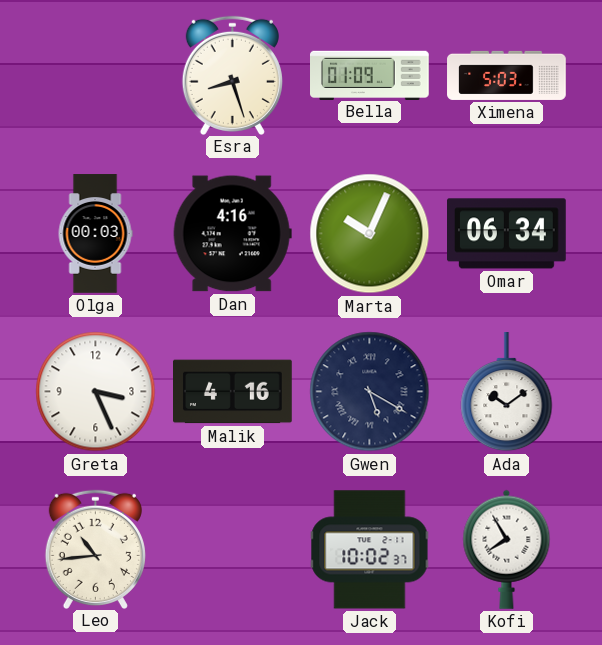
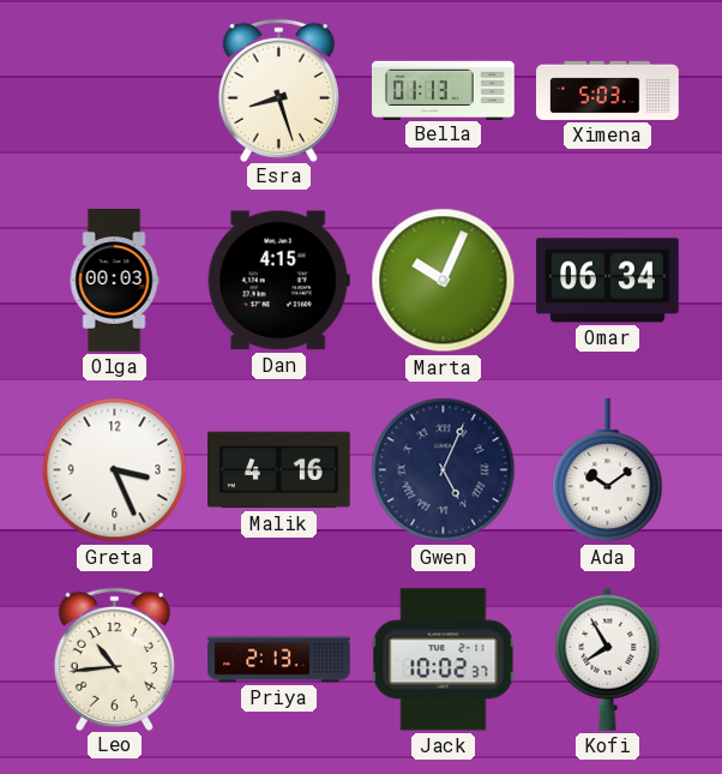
Bella: 01:09 -> 01:13 (444, 90)
Dan: 4:16 -> 4:15 (278, 281)
Gwen: 5:20 -> 5:04 (444, 470)
Priya: none -> 2:13 (279, 660)
